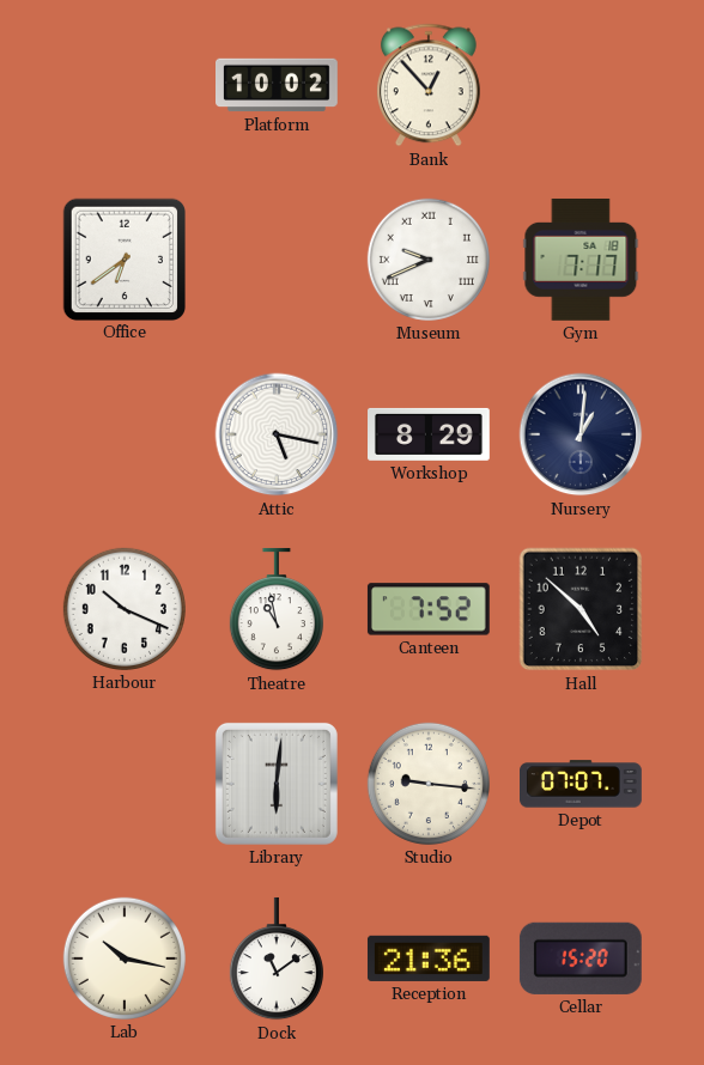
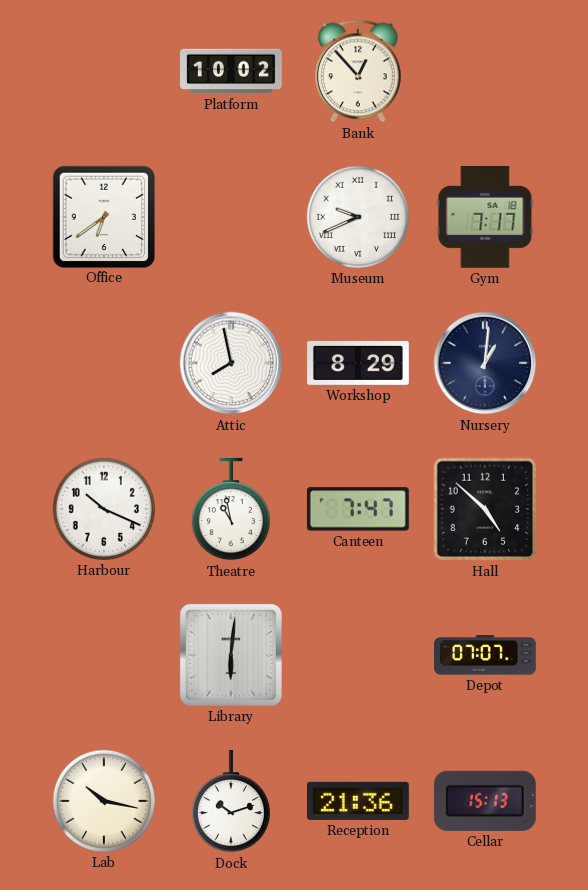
Attic: 5:17 -> 7:58 (231, 363)
Canteen: 7:52 -> 7:47 (358, 509)
Studio: 9:16 -> none (429, 784)
Dock: 11:09 -> 10:12 (231, 801)
Cellar: 15:20 -> 15:13 (485, 801)
